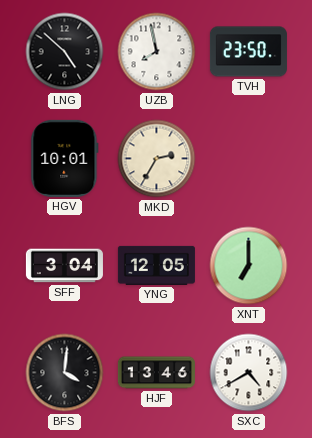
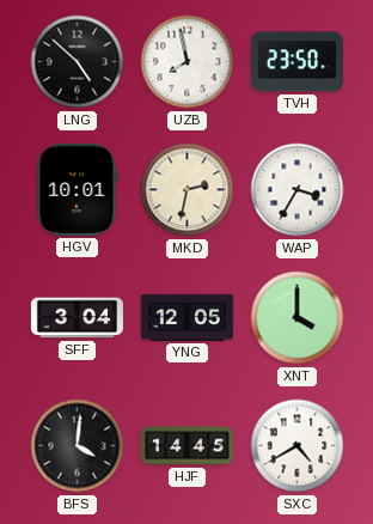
MKD: 2:35 -> 2:32 (188, 190)
WAP: none -> 3:35 (298, 190)
XNT: 7:00 -> 4:00 (298, 318)
HJF: 13:46 -> 14:45 (186, 446)
